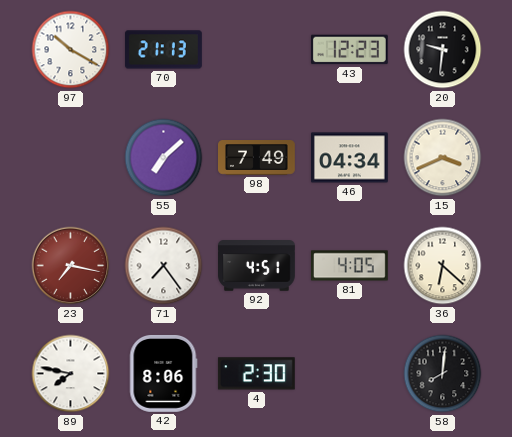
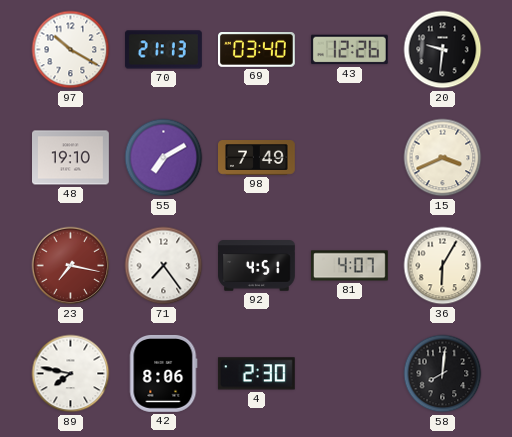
69: none -> 03:40 (257, 50)
43: 12:23 -> 12:26 (349, 50)
48: none -> 19:10 (71, 158)
55: 7:08 -> 7:10 (164, 158)
46: 04:34 -> none (350, 158)
81: 4:05 -> 4:07 (349, 266)
36: 6:22 -> 6:05 (443, 266)
